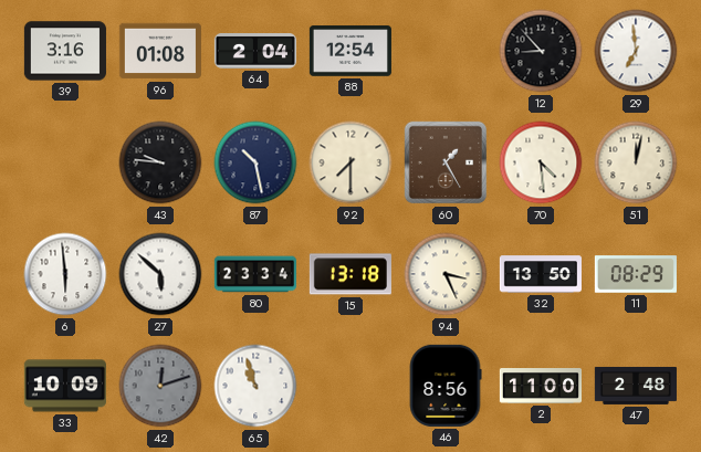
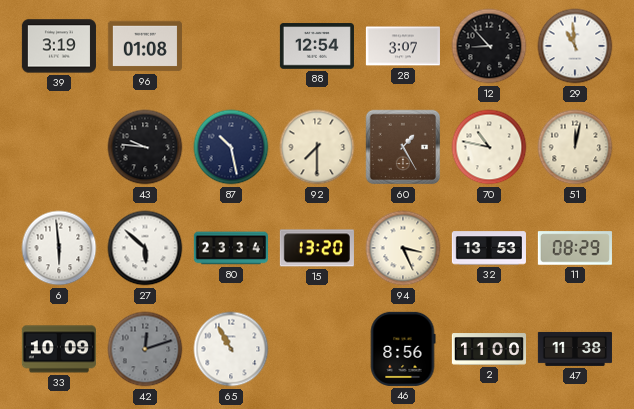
39: 3:16 -> 3:19 (59, 46)
64: 2:04 -> none (255, 52)
28: none -> 3:07 (403, 46)
29: 6:59 -> 10:59 (575, 46)
70: 4:29 -> 10:47 (489, 147)
15: 13:18 -> 13:20 (317, 248)
32: 13:50 -> 13:53 (489, 248)
65: 10:57 -> 10:55 (231, 349)
47: 2:48 -> 11:38 (575, 349)
